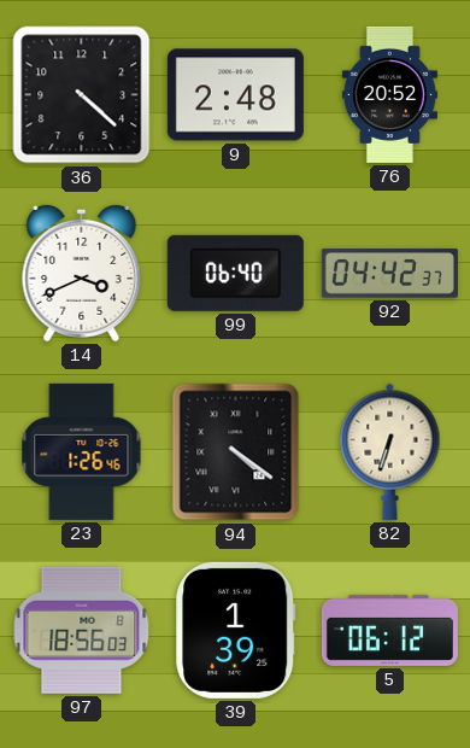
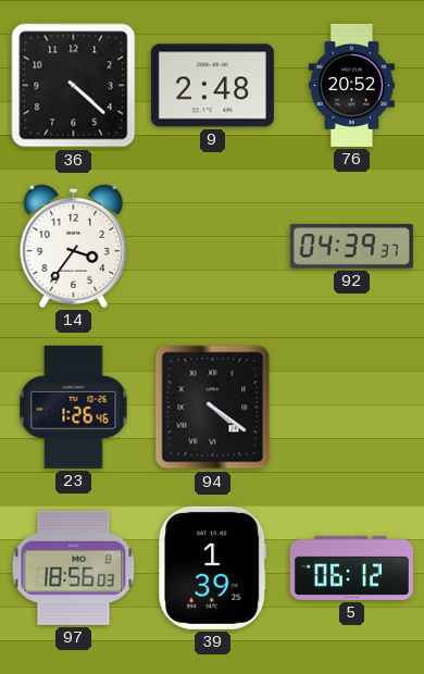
14: 3:41 -> 3:36 (74, 246)
99: 06:40 -> none (235, 273)
92: 04:42 -> 04:39 (351, 247)
82: 6:33 -> none (390, 451)
